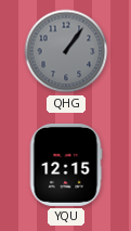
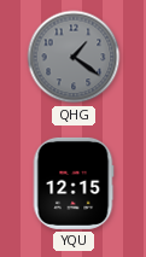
QHG: 1:06 -> 1:21 (74, 57)
